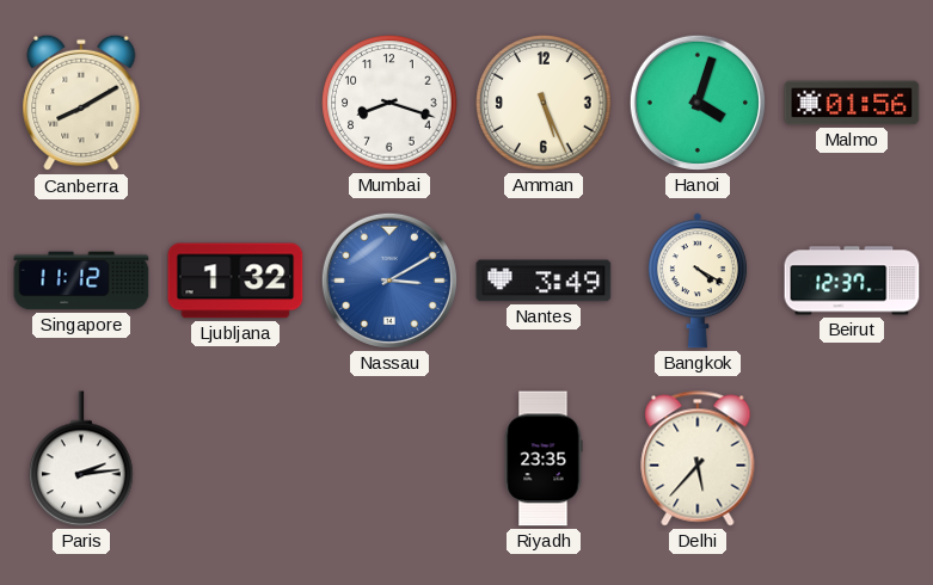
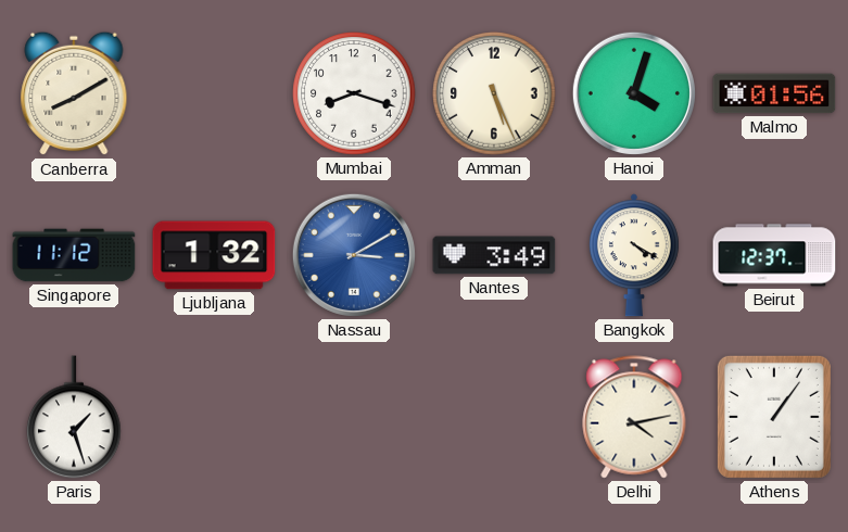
Paris: 2:14 -> 1:27 (74, 417)
Riyadh: 23:35 -> none (544, 458)
Delhi: 5:37 -> 4:13 (634, 417)
Athens: none -> 1:06 (774, 417)
